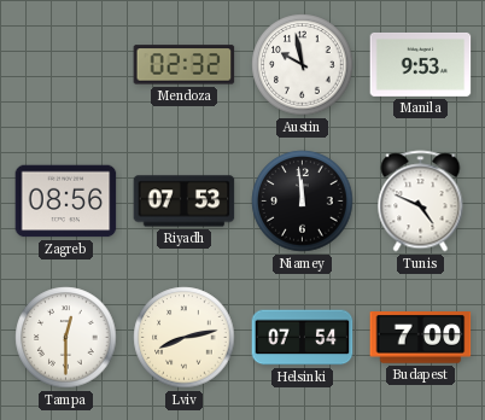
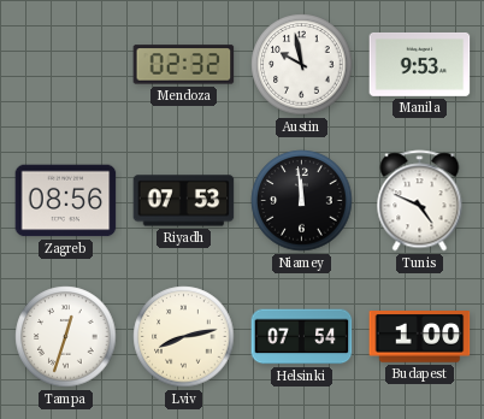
Tampa: 12:30 -> 12:33 (66, 337)
Budapest: 7:00 -> 1:00 (420, 337)
